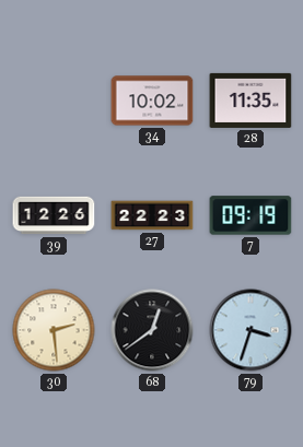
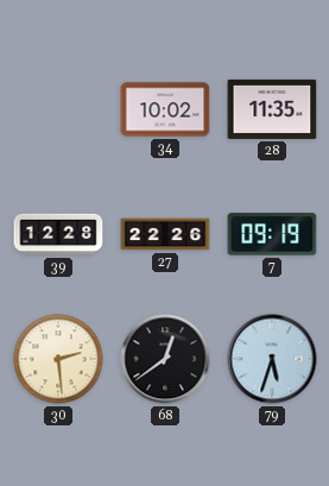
39: 12:26 -> 12:28 (58, 234)
27: 22:23 -> 22:26 (165, 234)
79: 3:33 -> 5:33 (272, 359)
